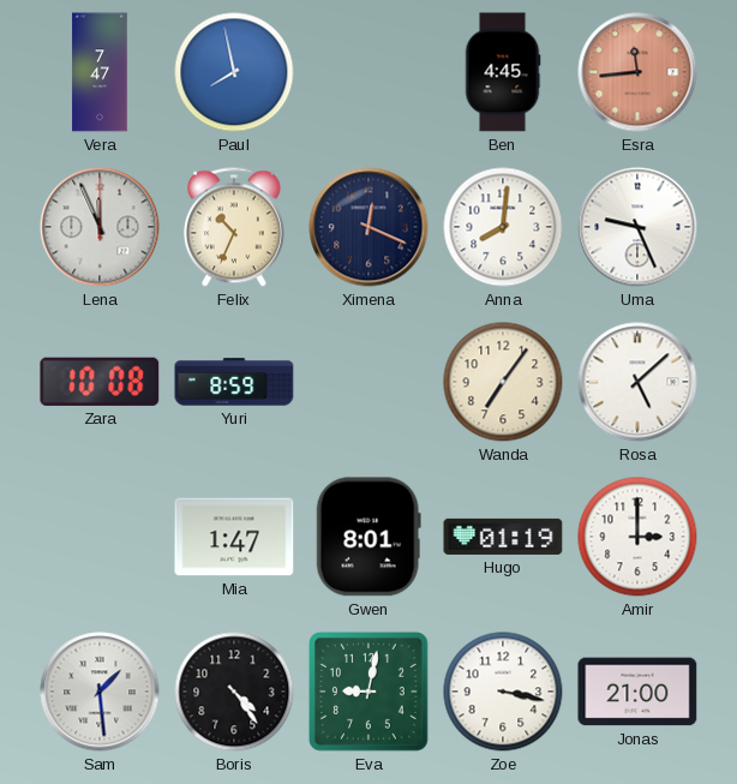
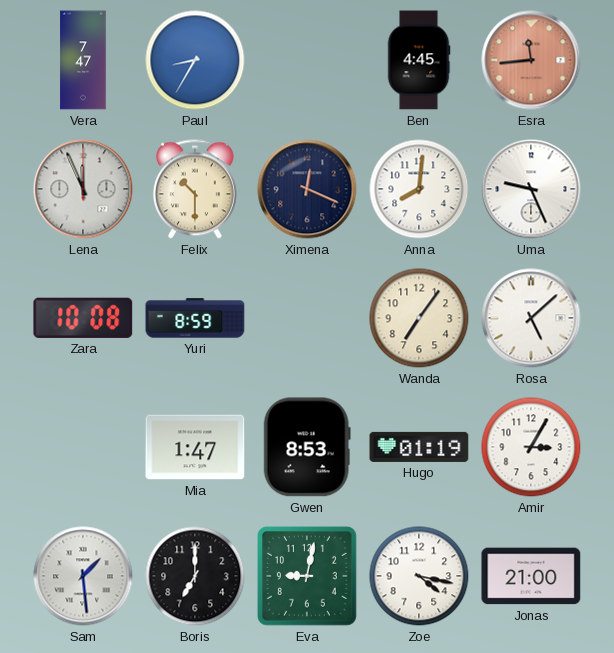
Paul: 7:58 -> 8:35 (195, 60)
Felix: 10:34 -> 10:30 (195, 189)
Gwen: 8:01 -> 8:53 (307, 447)
Amir: 3:00 -> 3:05 (531, 447)
Boris: 4:24 -> 7:00 (195, 576)
Zoe: 3:17 -> 4:17 (419, 576)
